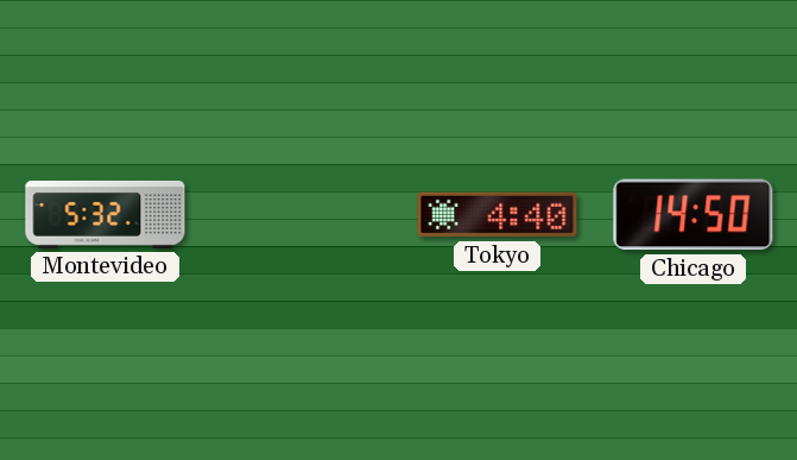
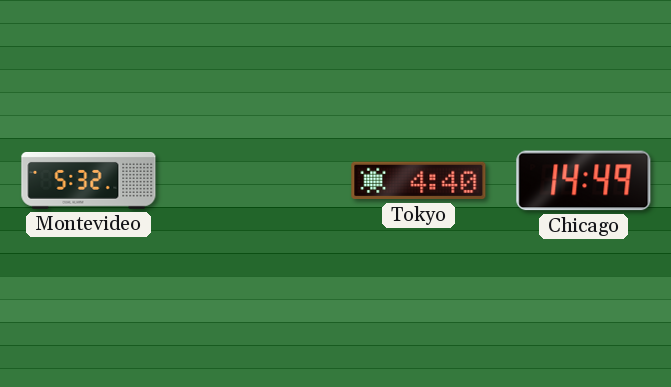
Chicago: 14:50 -> 14:49 (584, 181)
